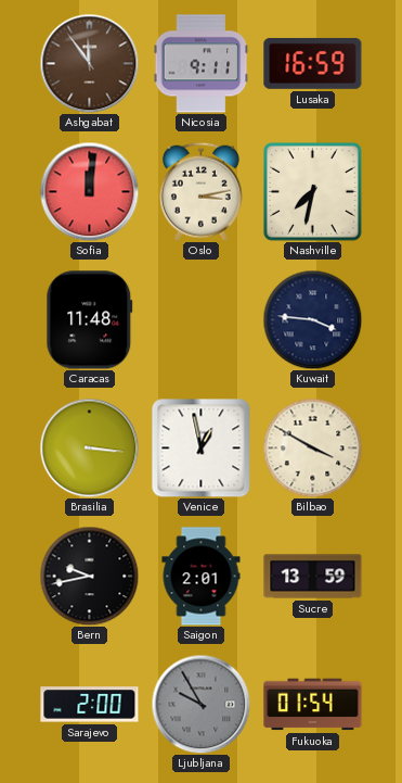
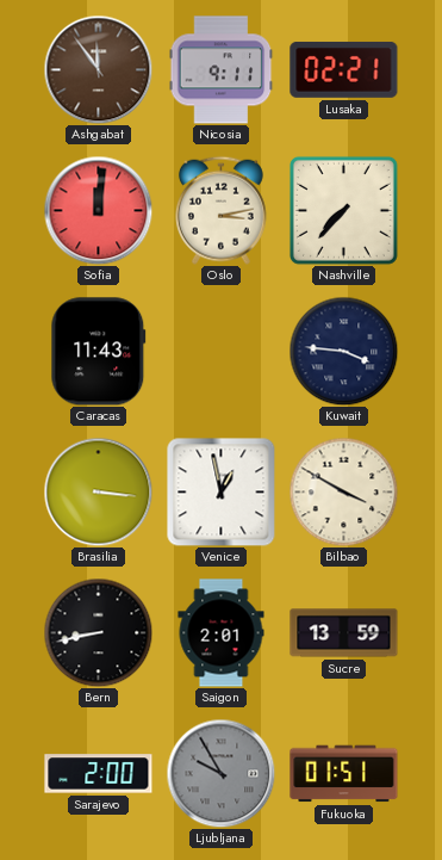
Lusaka: 16:59 -> 02:21 (344, 69)
Nashville: 7:32 -> 7:37 (343, 210)
Caracas: 11:48 -> 11:43 (99, 352)
Bern: 9:43 -> 8:43 (98, 632)
Fukuoka: 01:54 -> 01:51 (344, 774)
